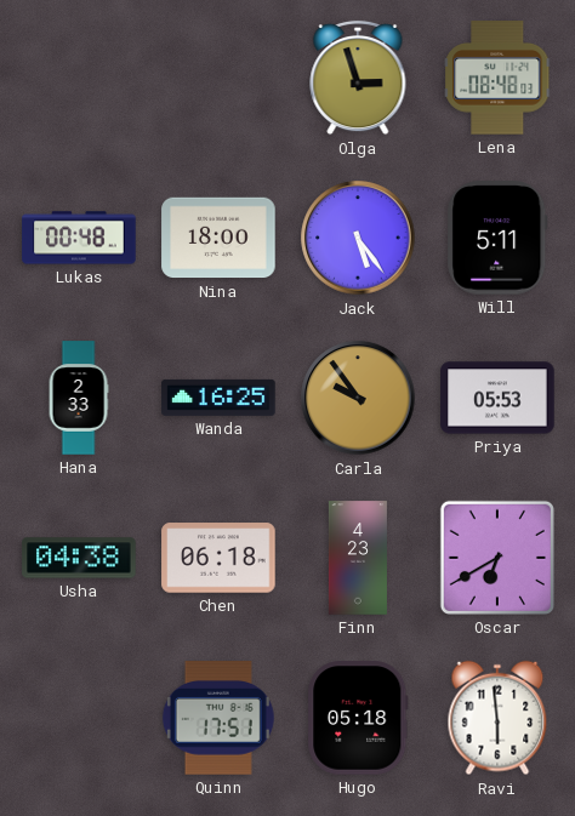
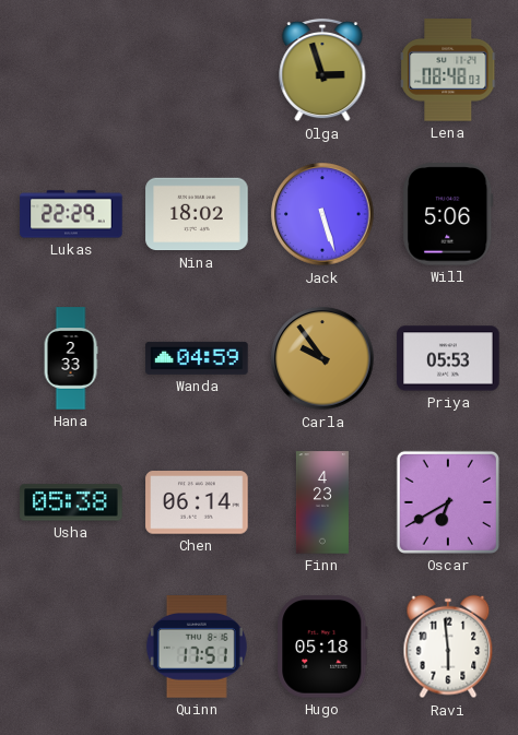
Lukas: 00:48 -> 22:29 (71, 214)
Nina: 18:00 -> 18:02 (197, 214)
Jack: 5:24 -> 5:27 (322, 214)
Will: 5:11 -> 5:06 (448, 214)
Wanda: 16:25 -> 04:59 (197, 358)
Usha: 04:38 -> 05:38 (71, 502)
Chen: 06:18 -> 06:14 (197, 502)
